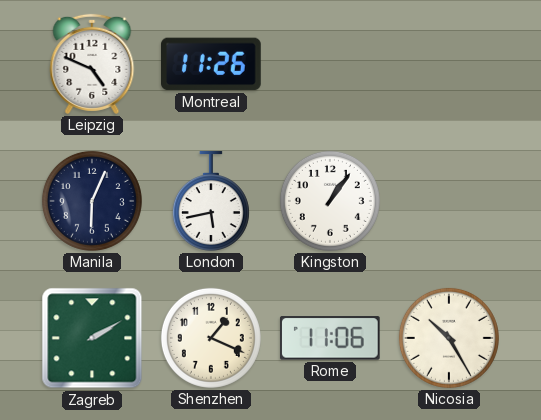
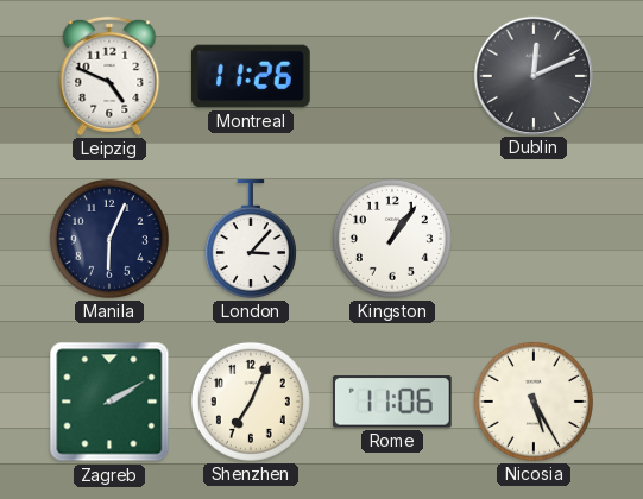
Dublin: none -> 12:11 (532, 75)
London: 5:43 -> 3:07 (251, 239)
Shenzhen: 1:19 -> 7:04 (251, 402)
Nicosia: 10:25 -> 5:25 (534, 402)
